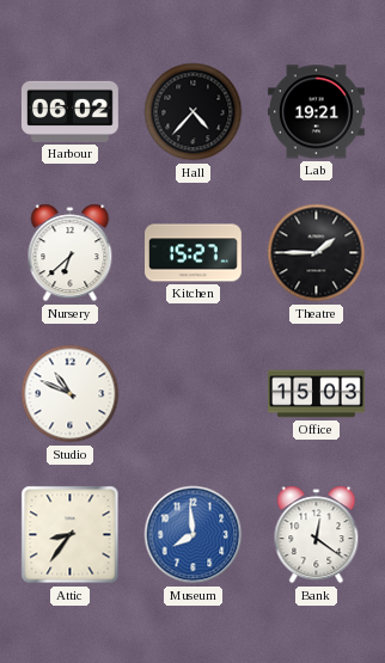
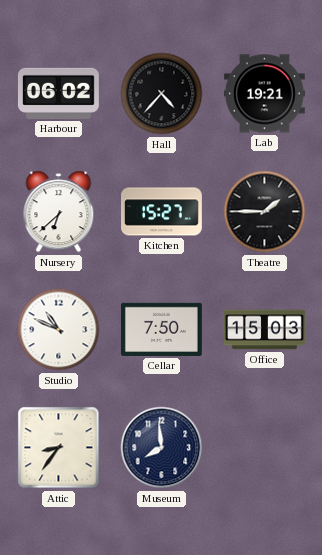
Cellar: none -> 7:50 (161, 329)
Museum dial: blue -> navy (162, 448)
Bank: 12:21 -> none (317, 535)
